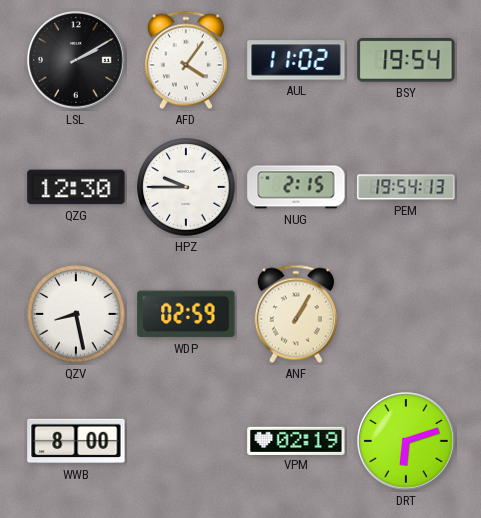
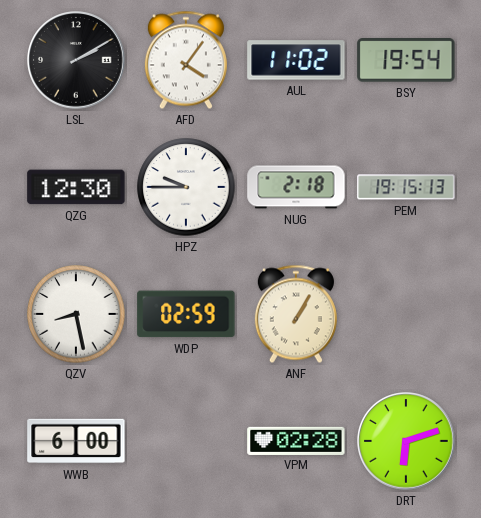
NUG: 2:15 -> 2:18 (296, 187)
PEM: 19:54 -> 19:15 (406, 187)
WWB: 8:00 -> 6:00 (76, 441)
VPM: 02:19 -> 02:28 (296, 440)
